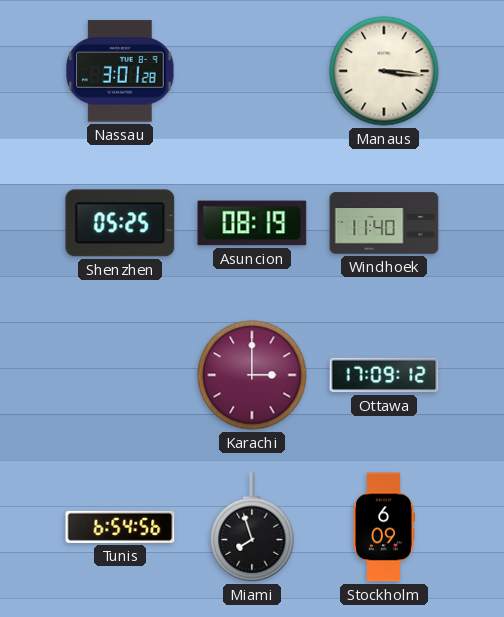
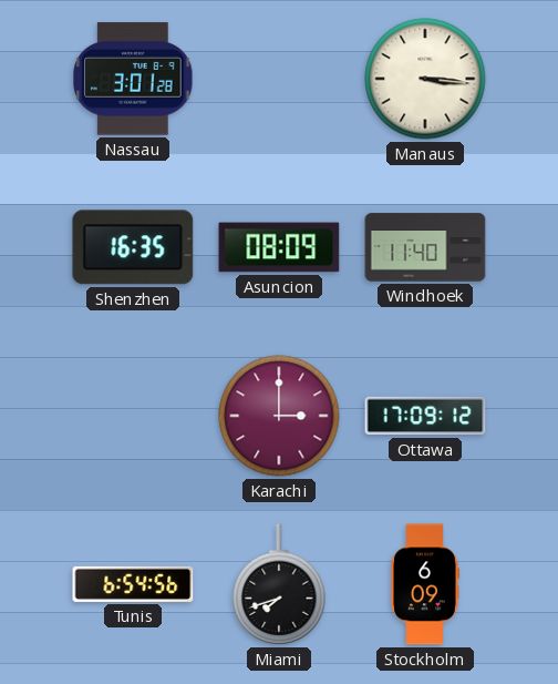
Shenzhen: 05:25 -> 16:35 (133, 247)
Asuncion: 08:19 -> 08:09 (279, 247)
Miami: 7:57 -> 7:42 (279, 584)
